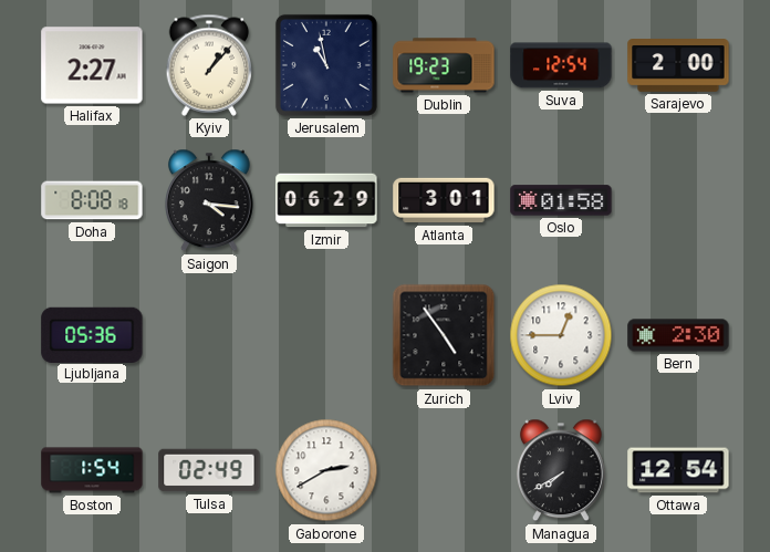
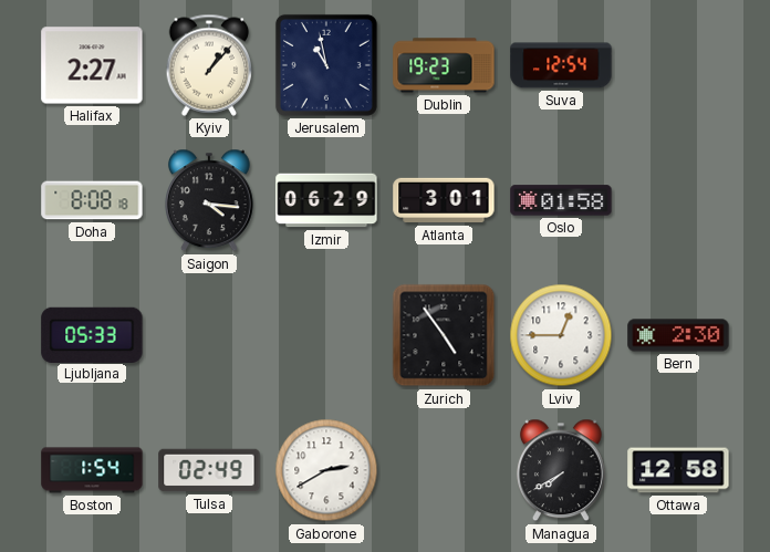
Sarajevo: 2:00 -> none (678, 65)
Ljubljana: 05:36 -> 05:33 (92, 334)
Ottawa: 12:54 -> 12:58 (678, 470)
